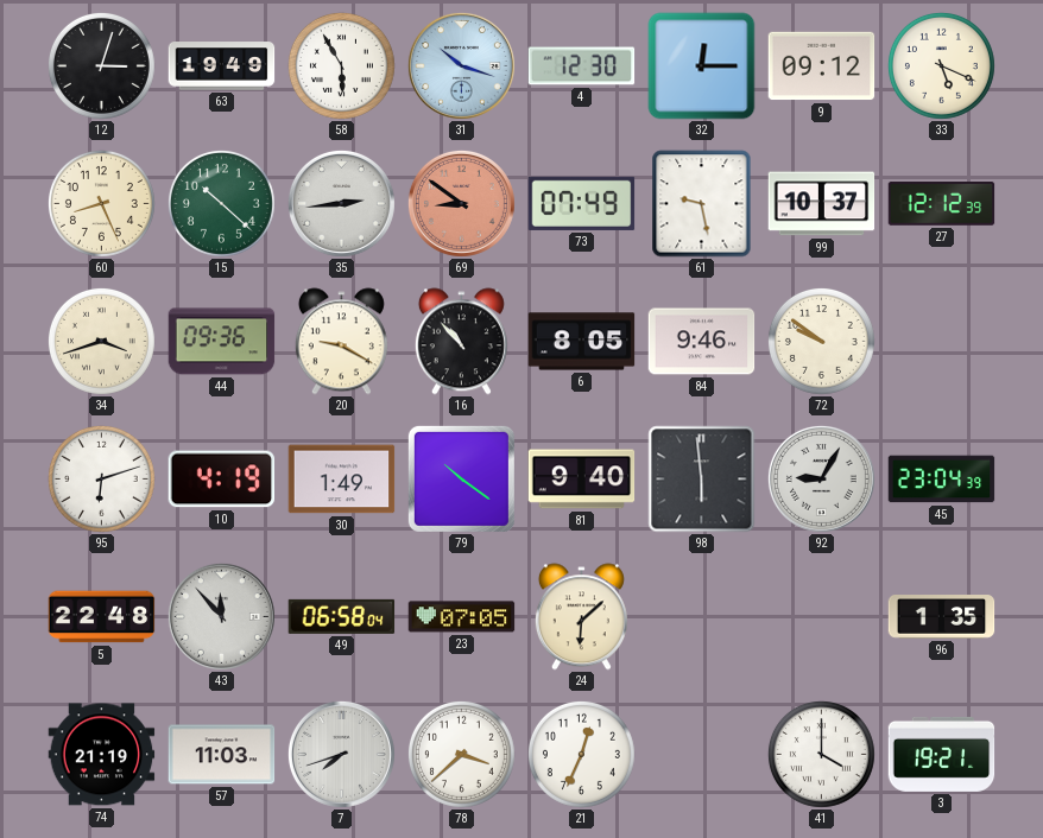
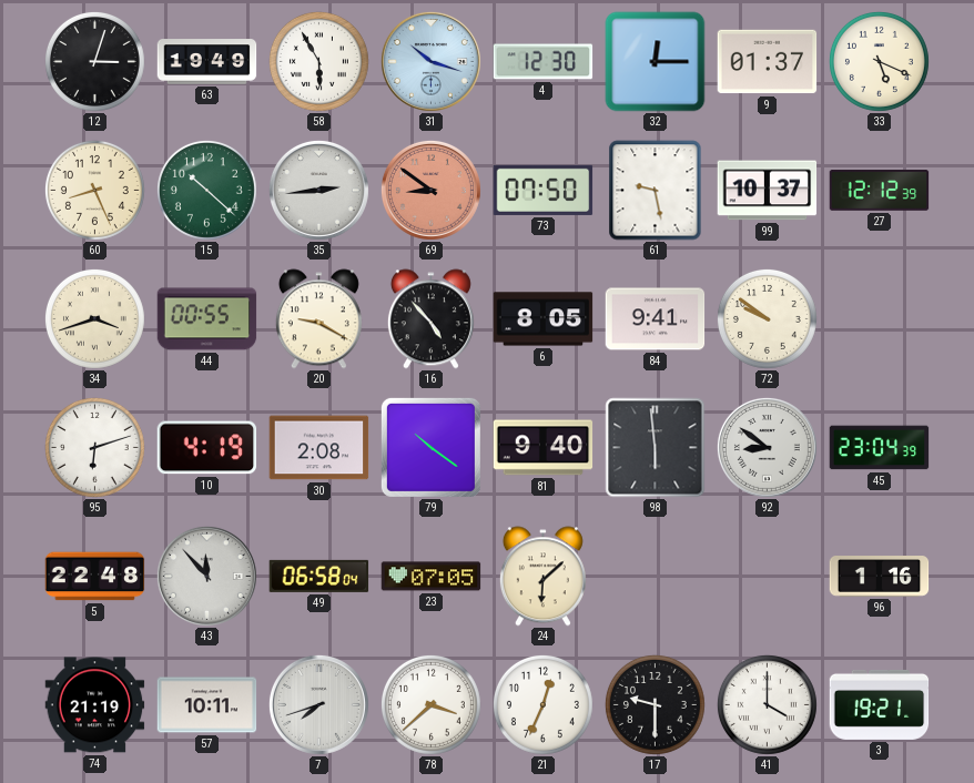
9: 09:12 -> 01:37 (768, 62)
73: 07:49 -> 07:50 (544, 190)
44: 09:36 -> 00:55 (207, 319)
16: 10:53 -> 4:53 (430, 319)
84: 9:46 -> 9:41 (656, 319)
30: 1:49 -> 2:08 (319, 448)
92: 9:05 -> 8:51 (767, 447)
96: 1:35 -> 1:16 (880, 577)
57: 11:03 -> 10:11 (207, 705)
17: none -> 9:30 (655, 704)
